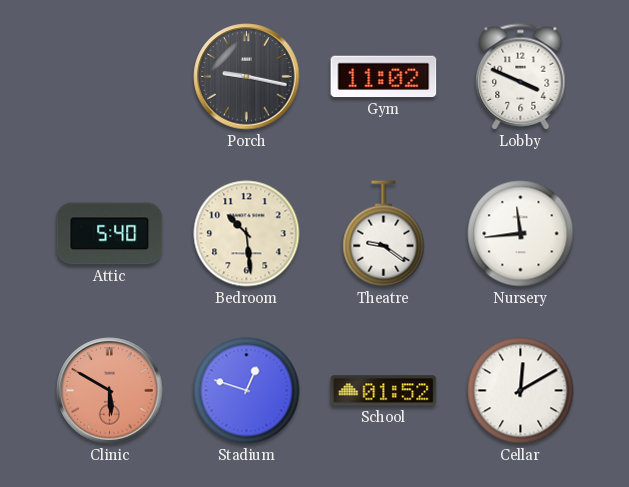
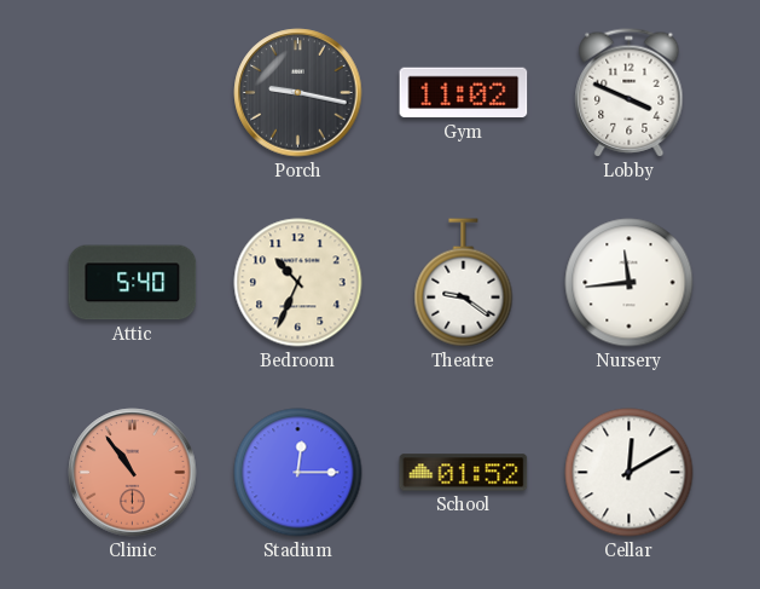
Bedroom: 10:29 -> 10:34 (298, 283)
Clinic: 5:50 -> 10:54 (133, 473)
Stadium: 12:48 -> 12:15 (298, 473)
